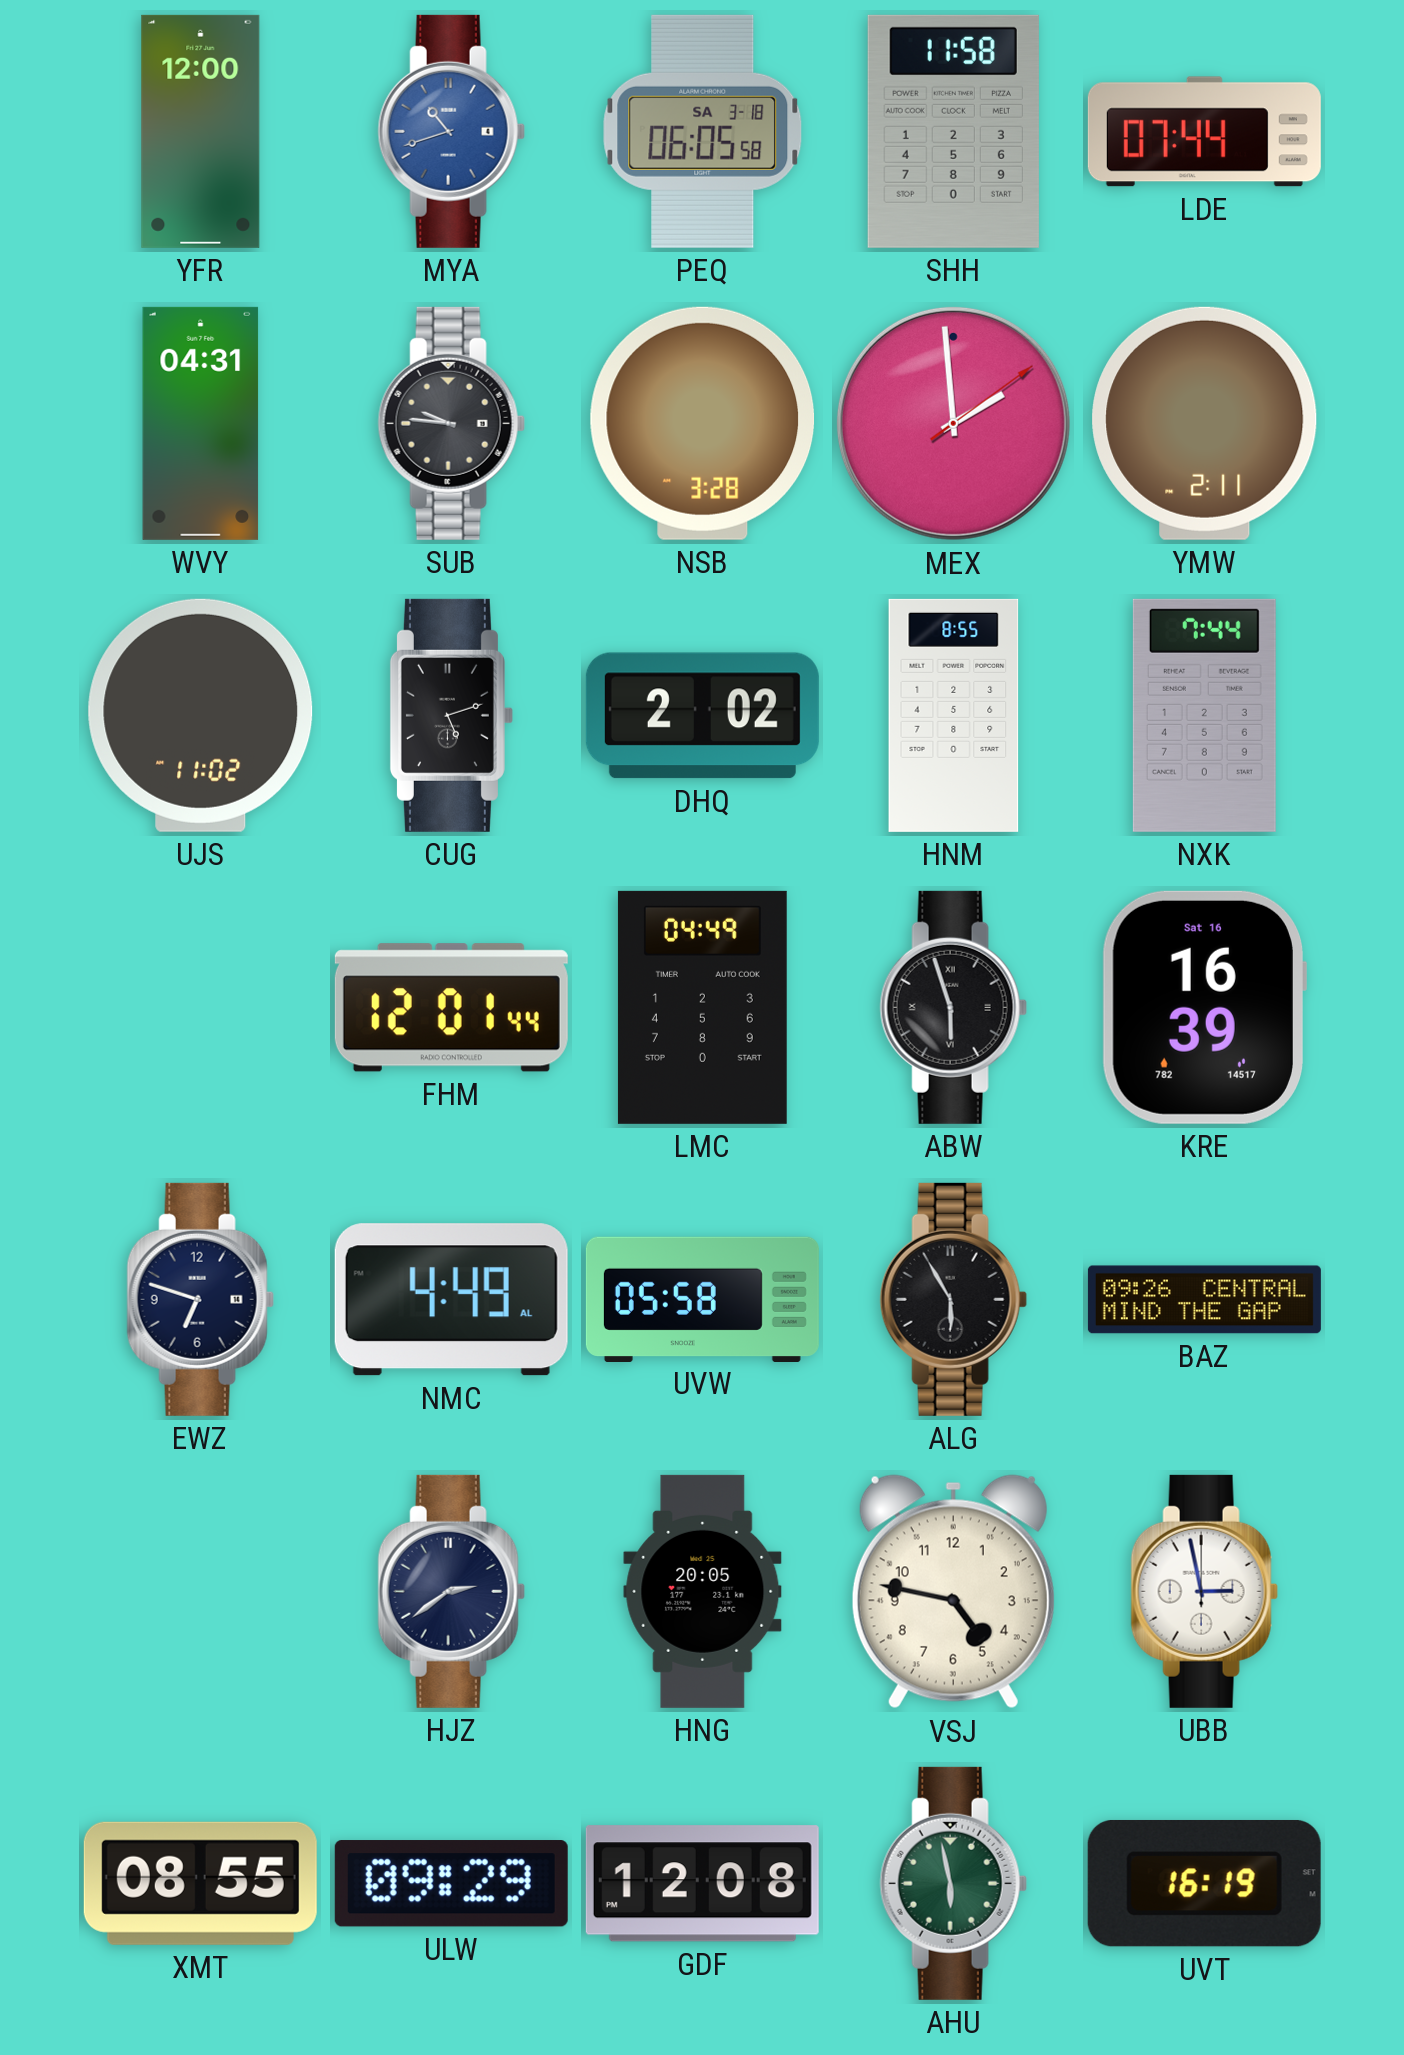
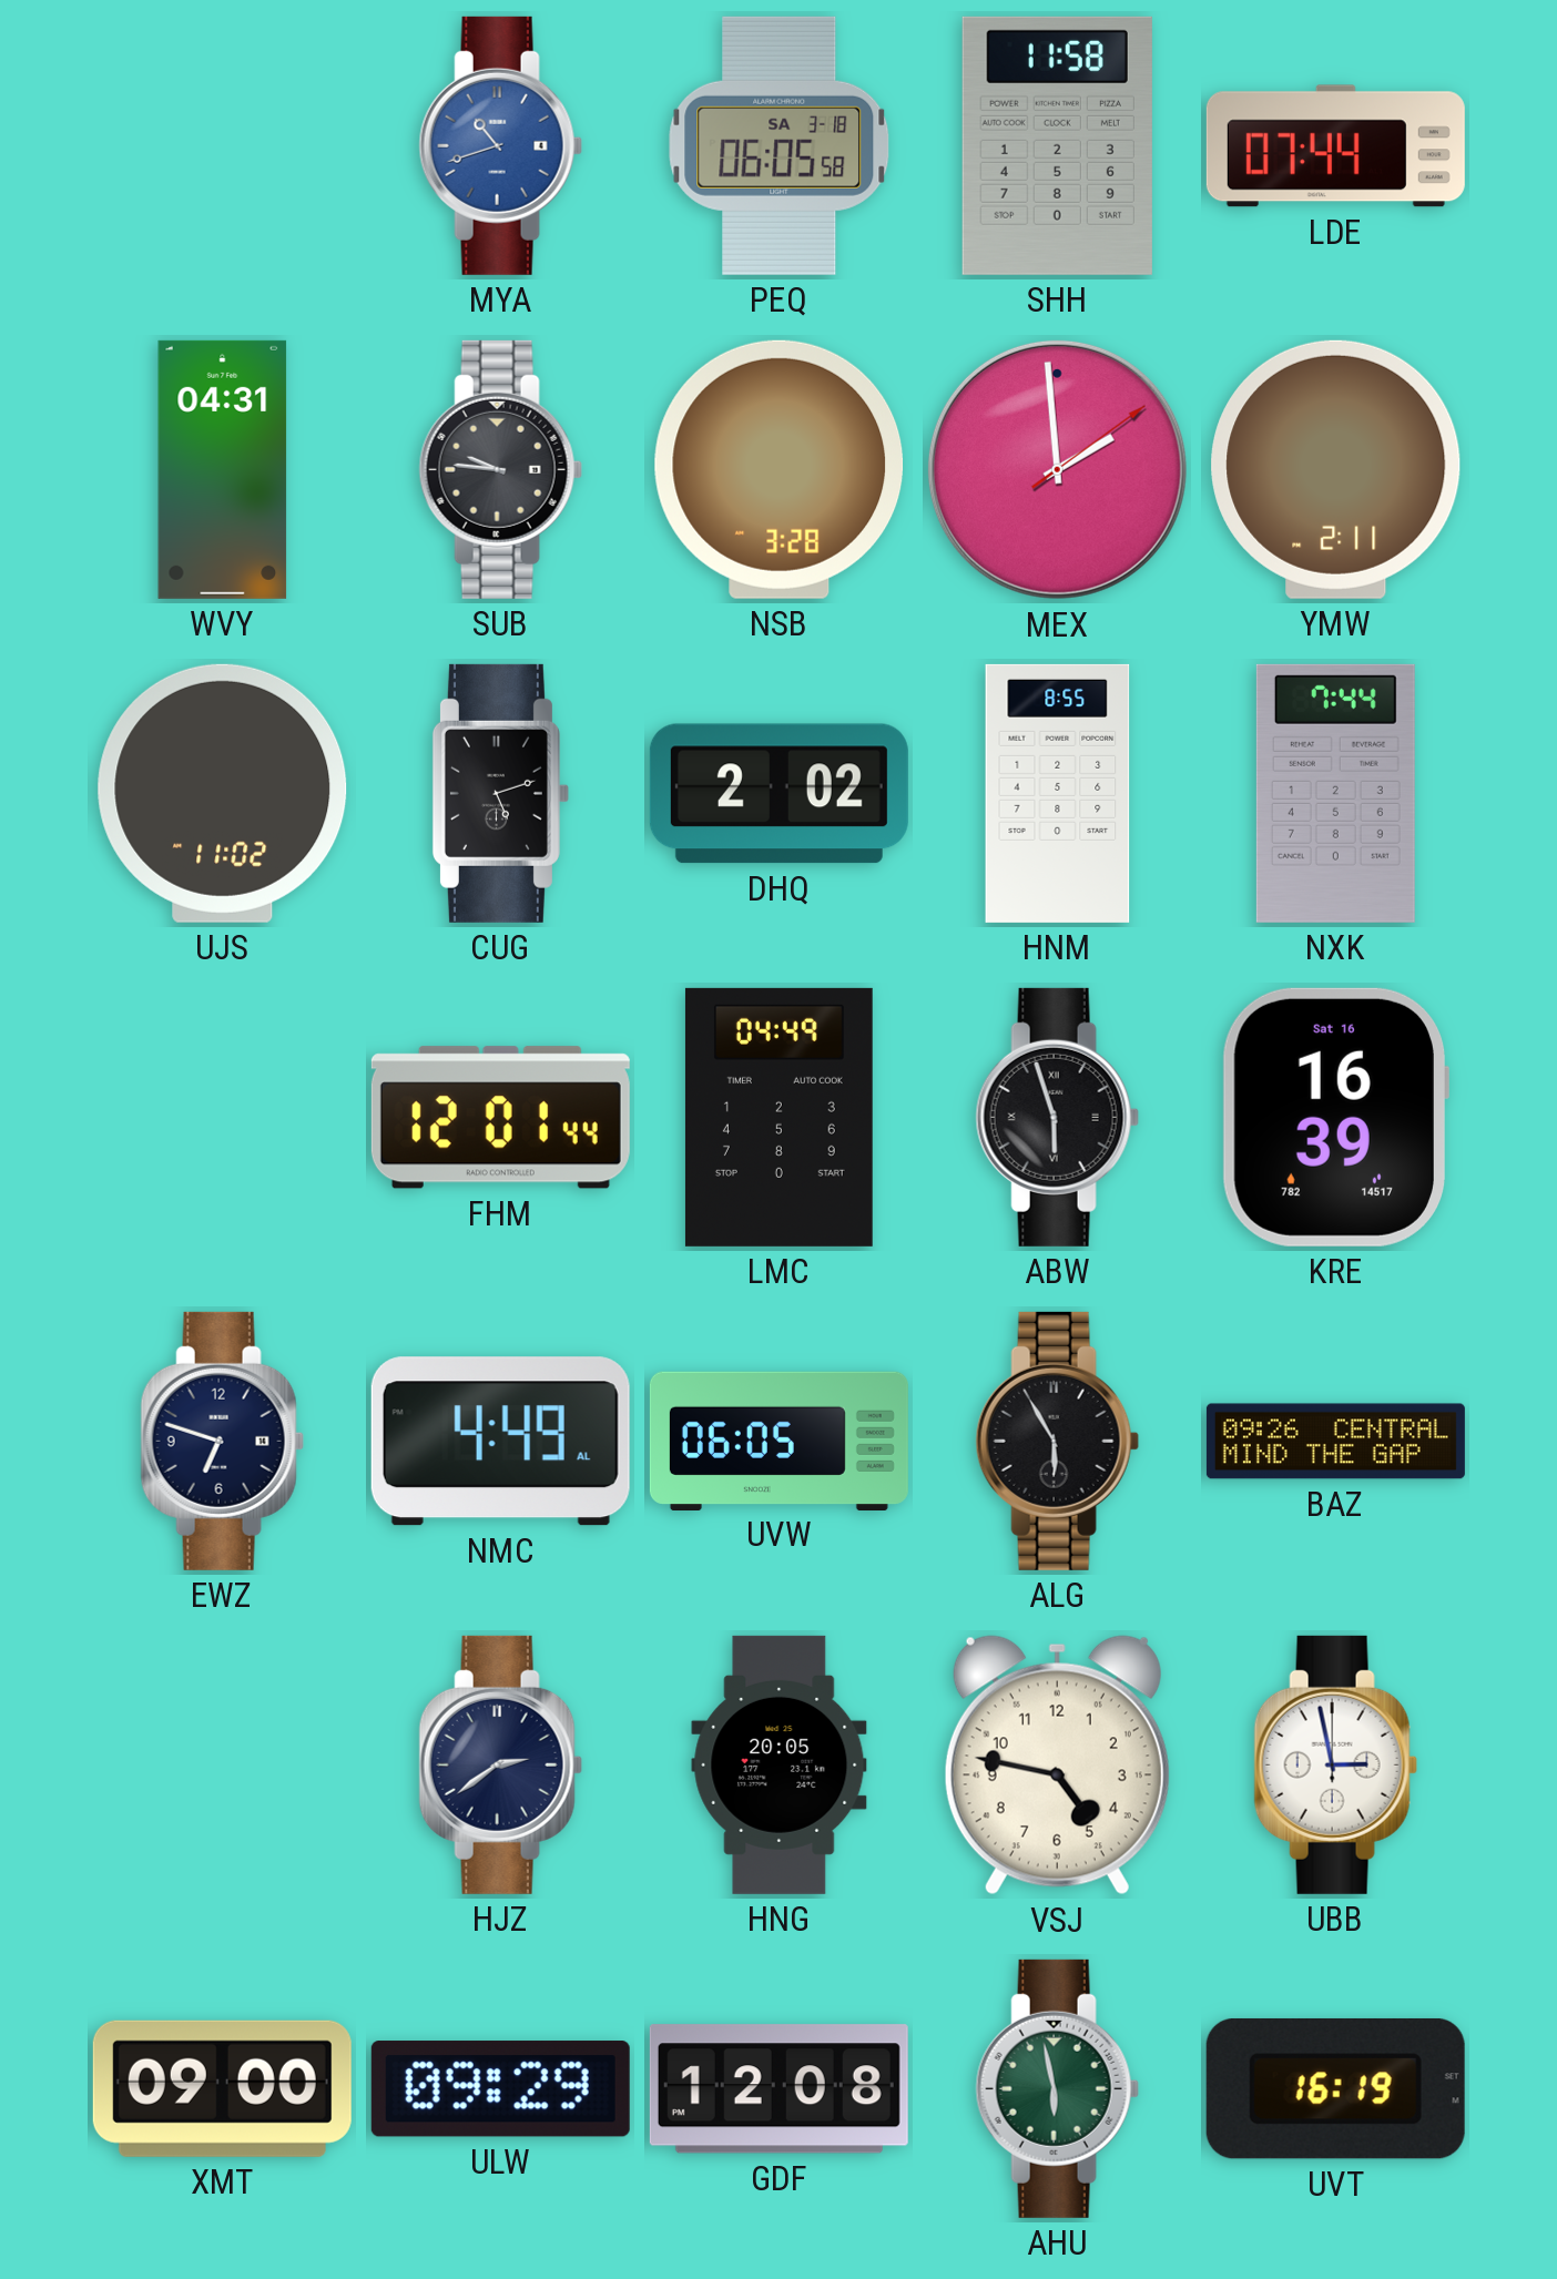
YFR: 12:00 -> none (201, 131)
UVW: 05:58 -> 06:05 (778, 1441)
XMT: 08:55 -> 09:00 (222, 2088)
